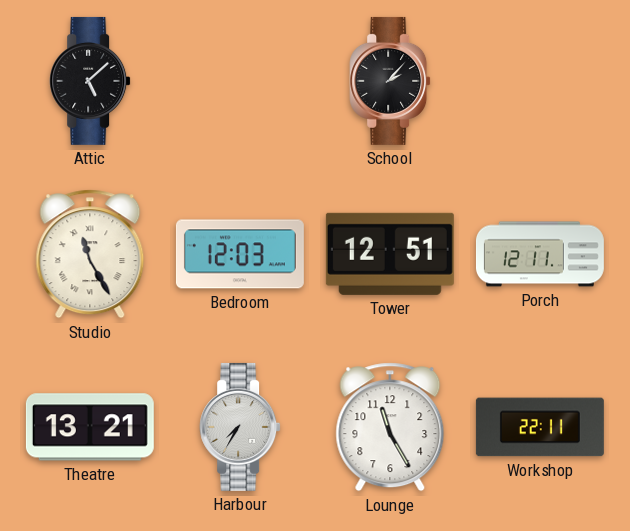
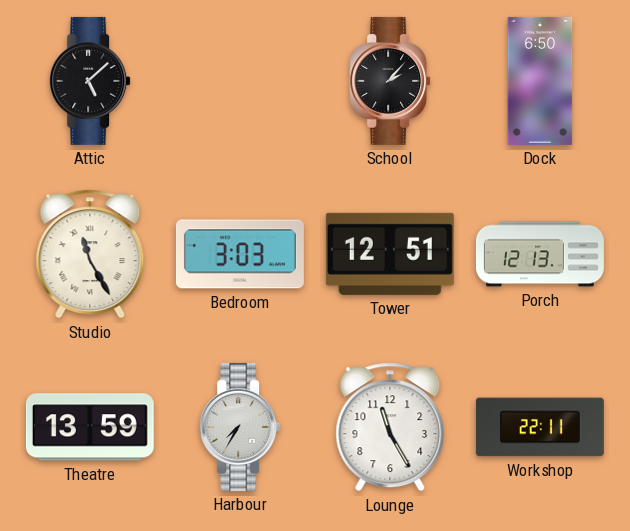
Dock: none -> 6:50 (540, 81)
Bedroom: 12:03 -> 3:03 (240, 254)
Porch: 12:11 -> 12:13 (540, 254)
Theatre: 13:21 -> 13:59 (90, 427)
